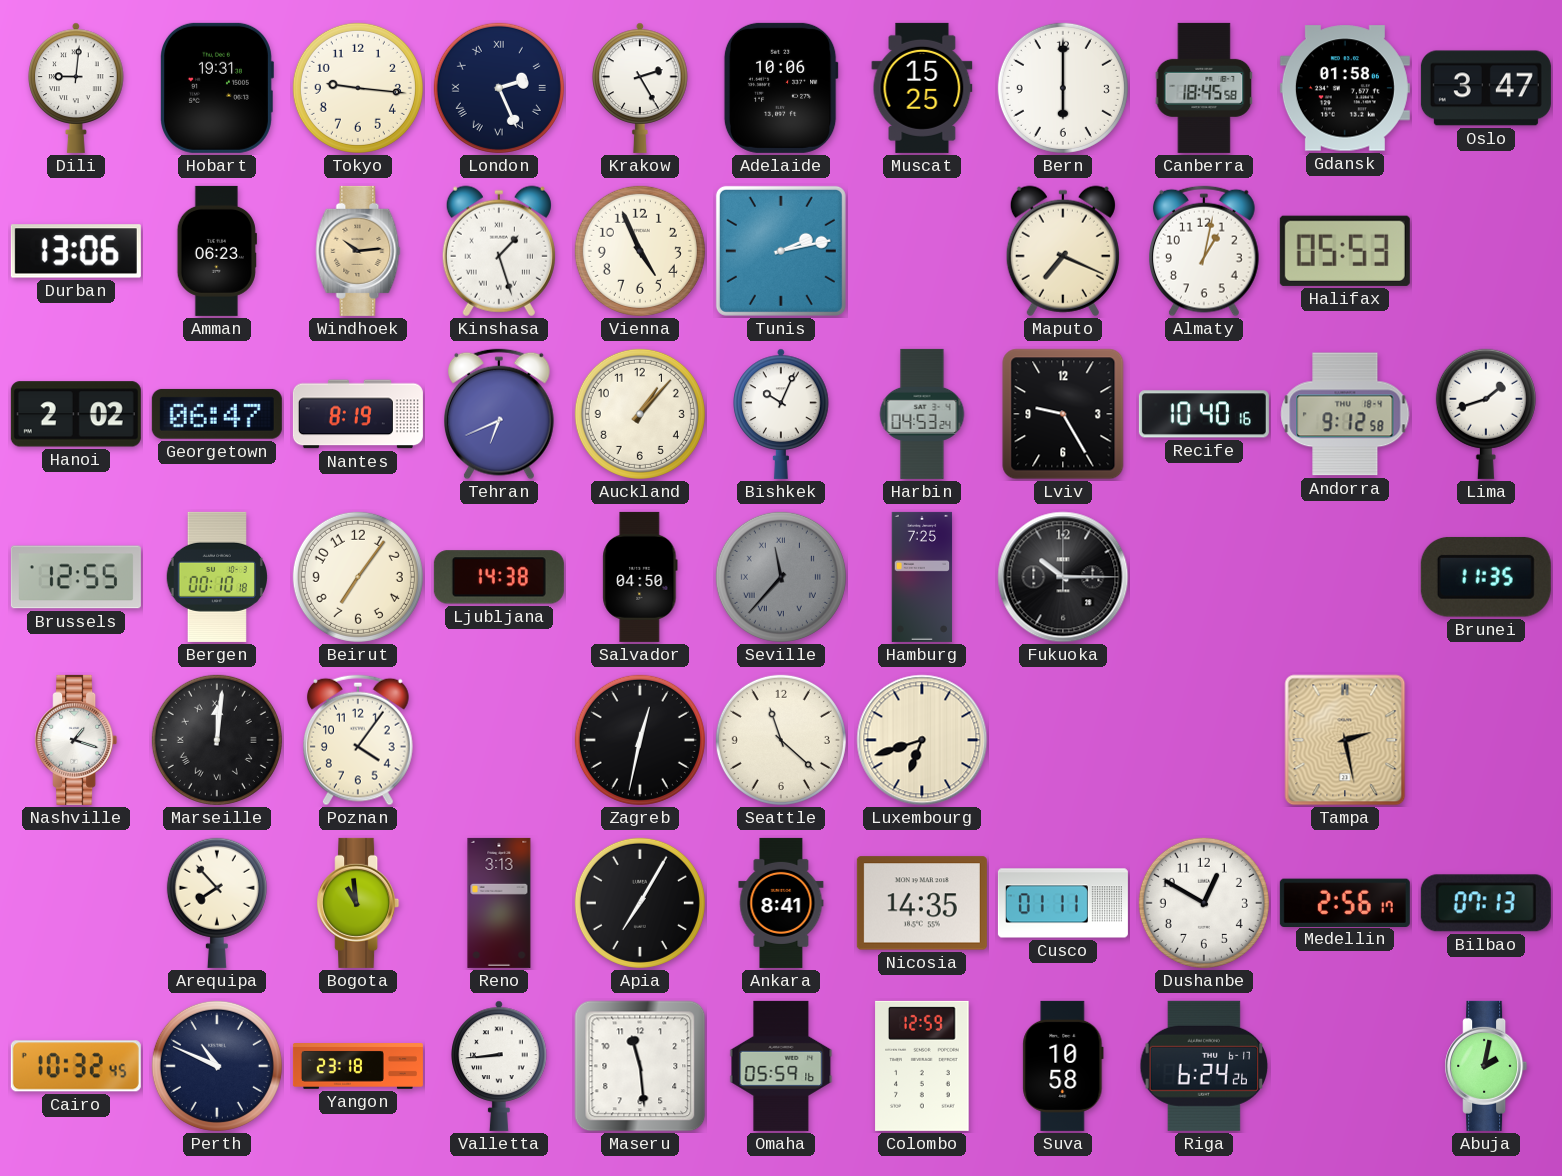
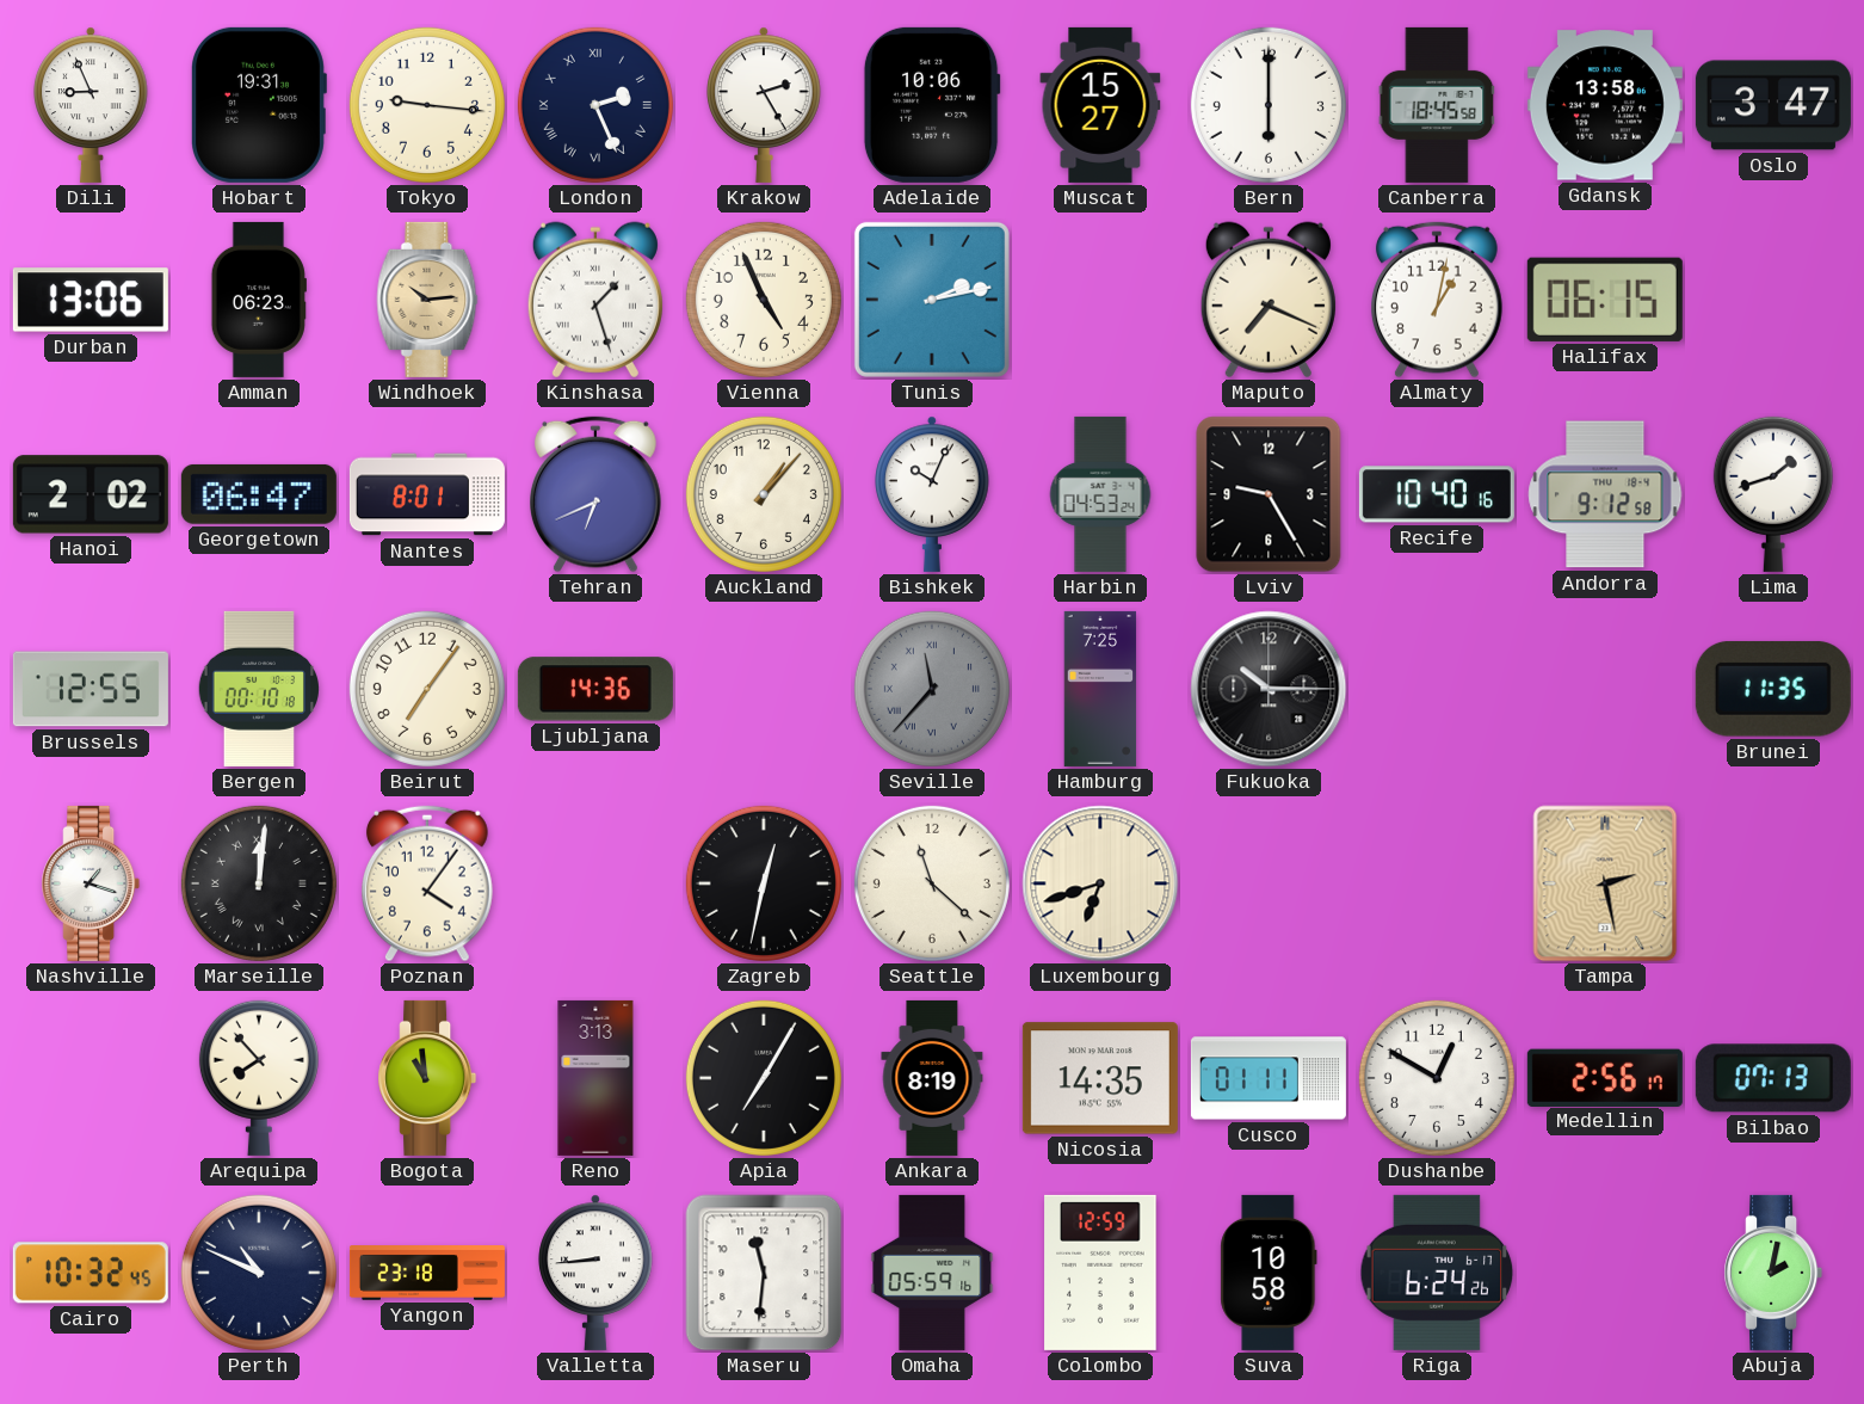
Dili: 9:01 -> 8:56 (91, 105)
Muscat: 15:25 -> 15:27 (1100, 105)
Gdansk: 01:58 -> 13:58 (1605, 105)
Halifax: 05:53 -> 06:15 (1605, 300)
Nantes: 8:19 -> 8:01 (427, 494)
Ljubljana: 14:38 -> 14:36 (595, 689)
Salvador: 04:50 -> none (640, 577)
Ankara: 8:41 -> 8:19 (932, 1078)
Maseru: 11:29 -> 11:31 (764, 1273)
